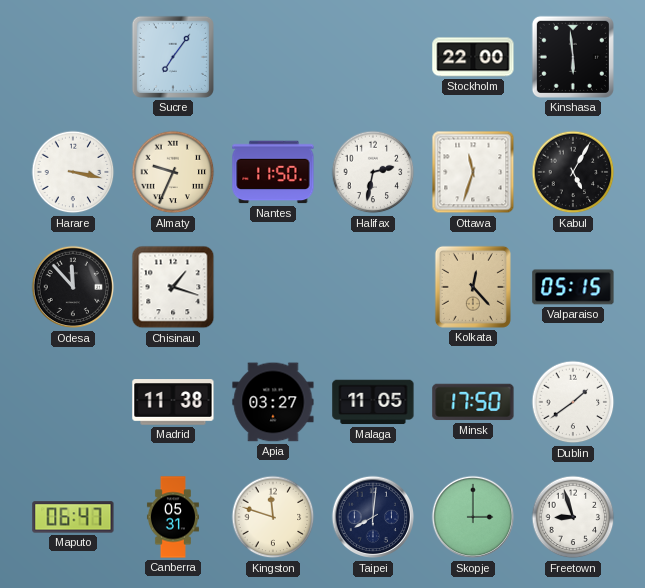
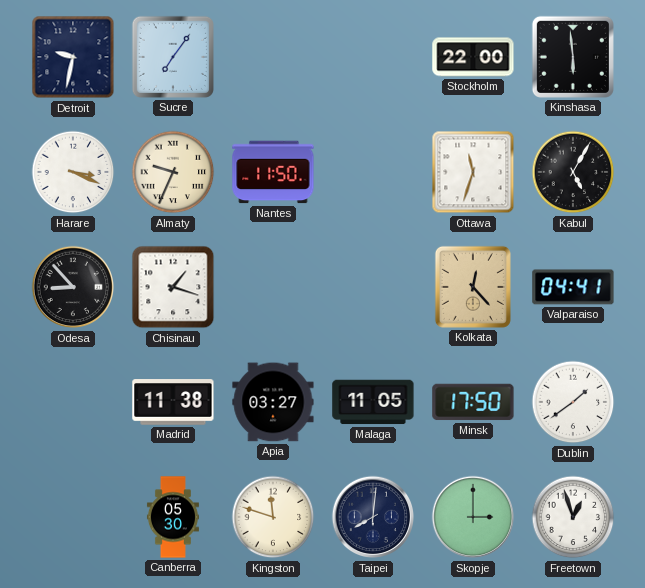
Detroit: none -> 9:32 (73, 57)
Harare: 3:17 -> 3:19 (73, 172)
Halifax: 2:32 -> none (373, 172)
Odesa: 11:53 -> 8:53 (73, 287)
Valparaiso: 05:15 -> 04:41 (573, 287)
Maputo: 06:47 -> none (73, 517)
Canberra: 05:31 -> 05:30 (173, 517)
Freetown: 8:57 -> 12:57 (573, 517)
